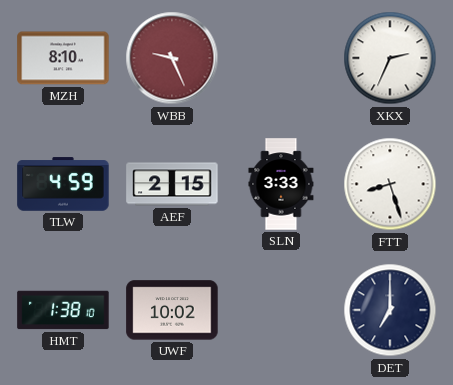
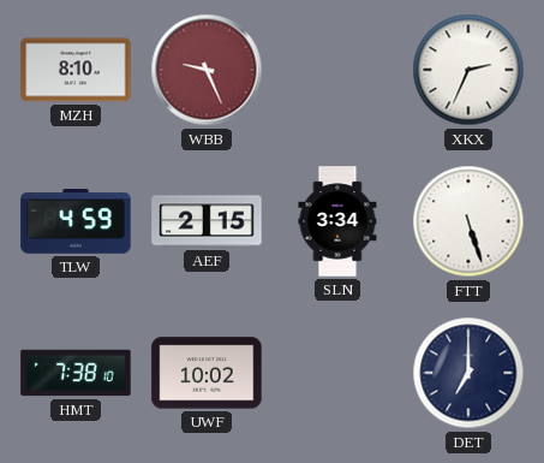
SLN: 3:33 -> 3:34 (337, 221)
FTT: 8:27 -> 5:27 (468, 221)
HMT: 1:38 -> 7:38 (76, 373)
